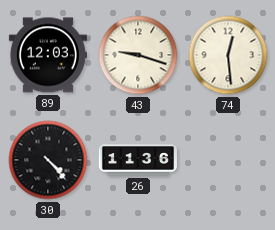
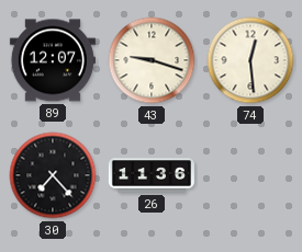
89: 12:03 -> 12:07 (53, 60)
30: 4:23 -> 7:23 (53, 175)
